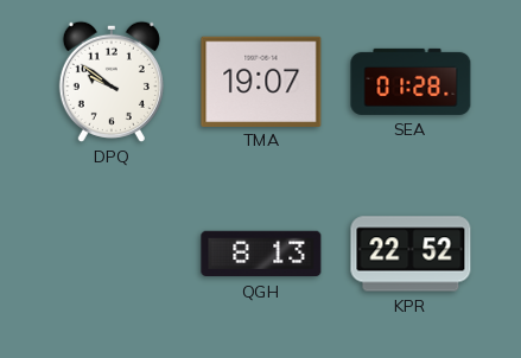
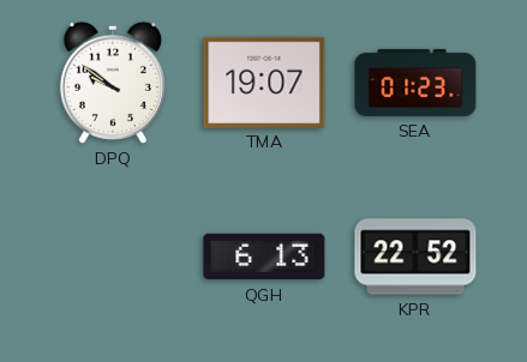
SEA: 01:28 -> 01:23 (415, 83)
QGH: 8:13 -> 6:13 (264, 257)
